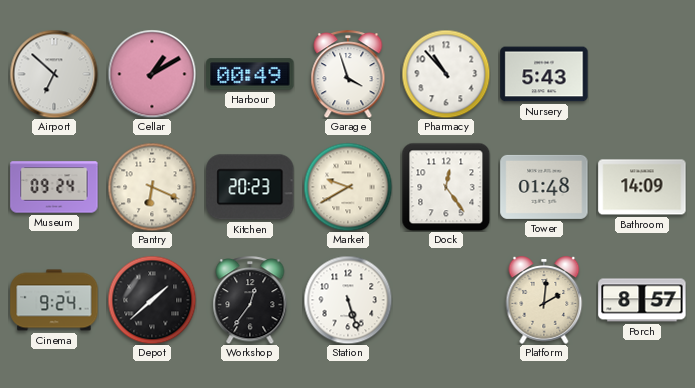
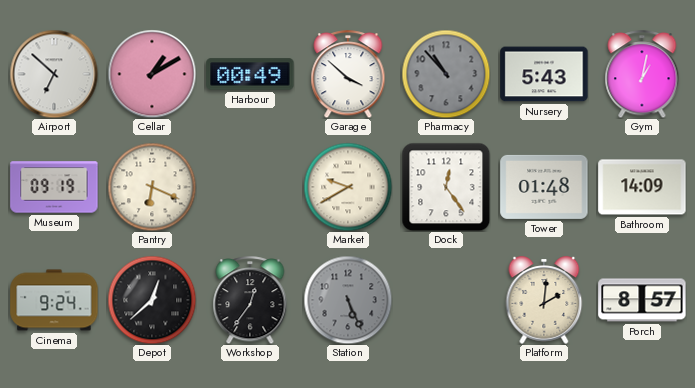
Garage: 3:57 -> 3:52 (348, 74)
Pharmacy dial: white -> grey (446, 74)
Gym: none -> 1:02 (642, 74)
Museum: 09:24 -> 09:19 (54, 187)
Kitchen: 20:23 -> none (250, 187)
Depot: 1:38 -> 12:38 (152, 300)
Station: 5:27 -> 5:26 (348, 300)
Station dial: white -> grey (348, 300)
